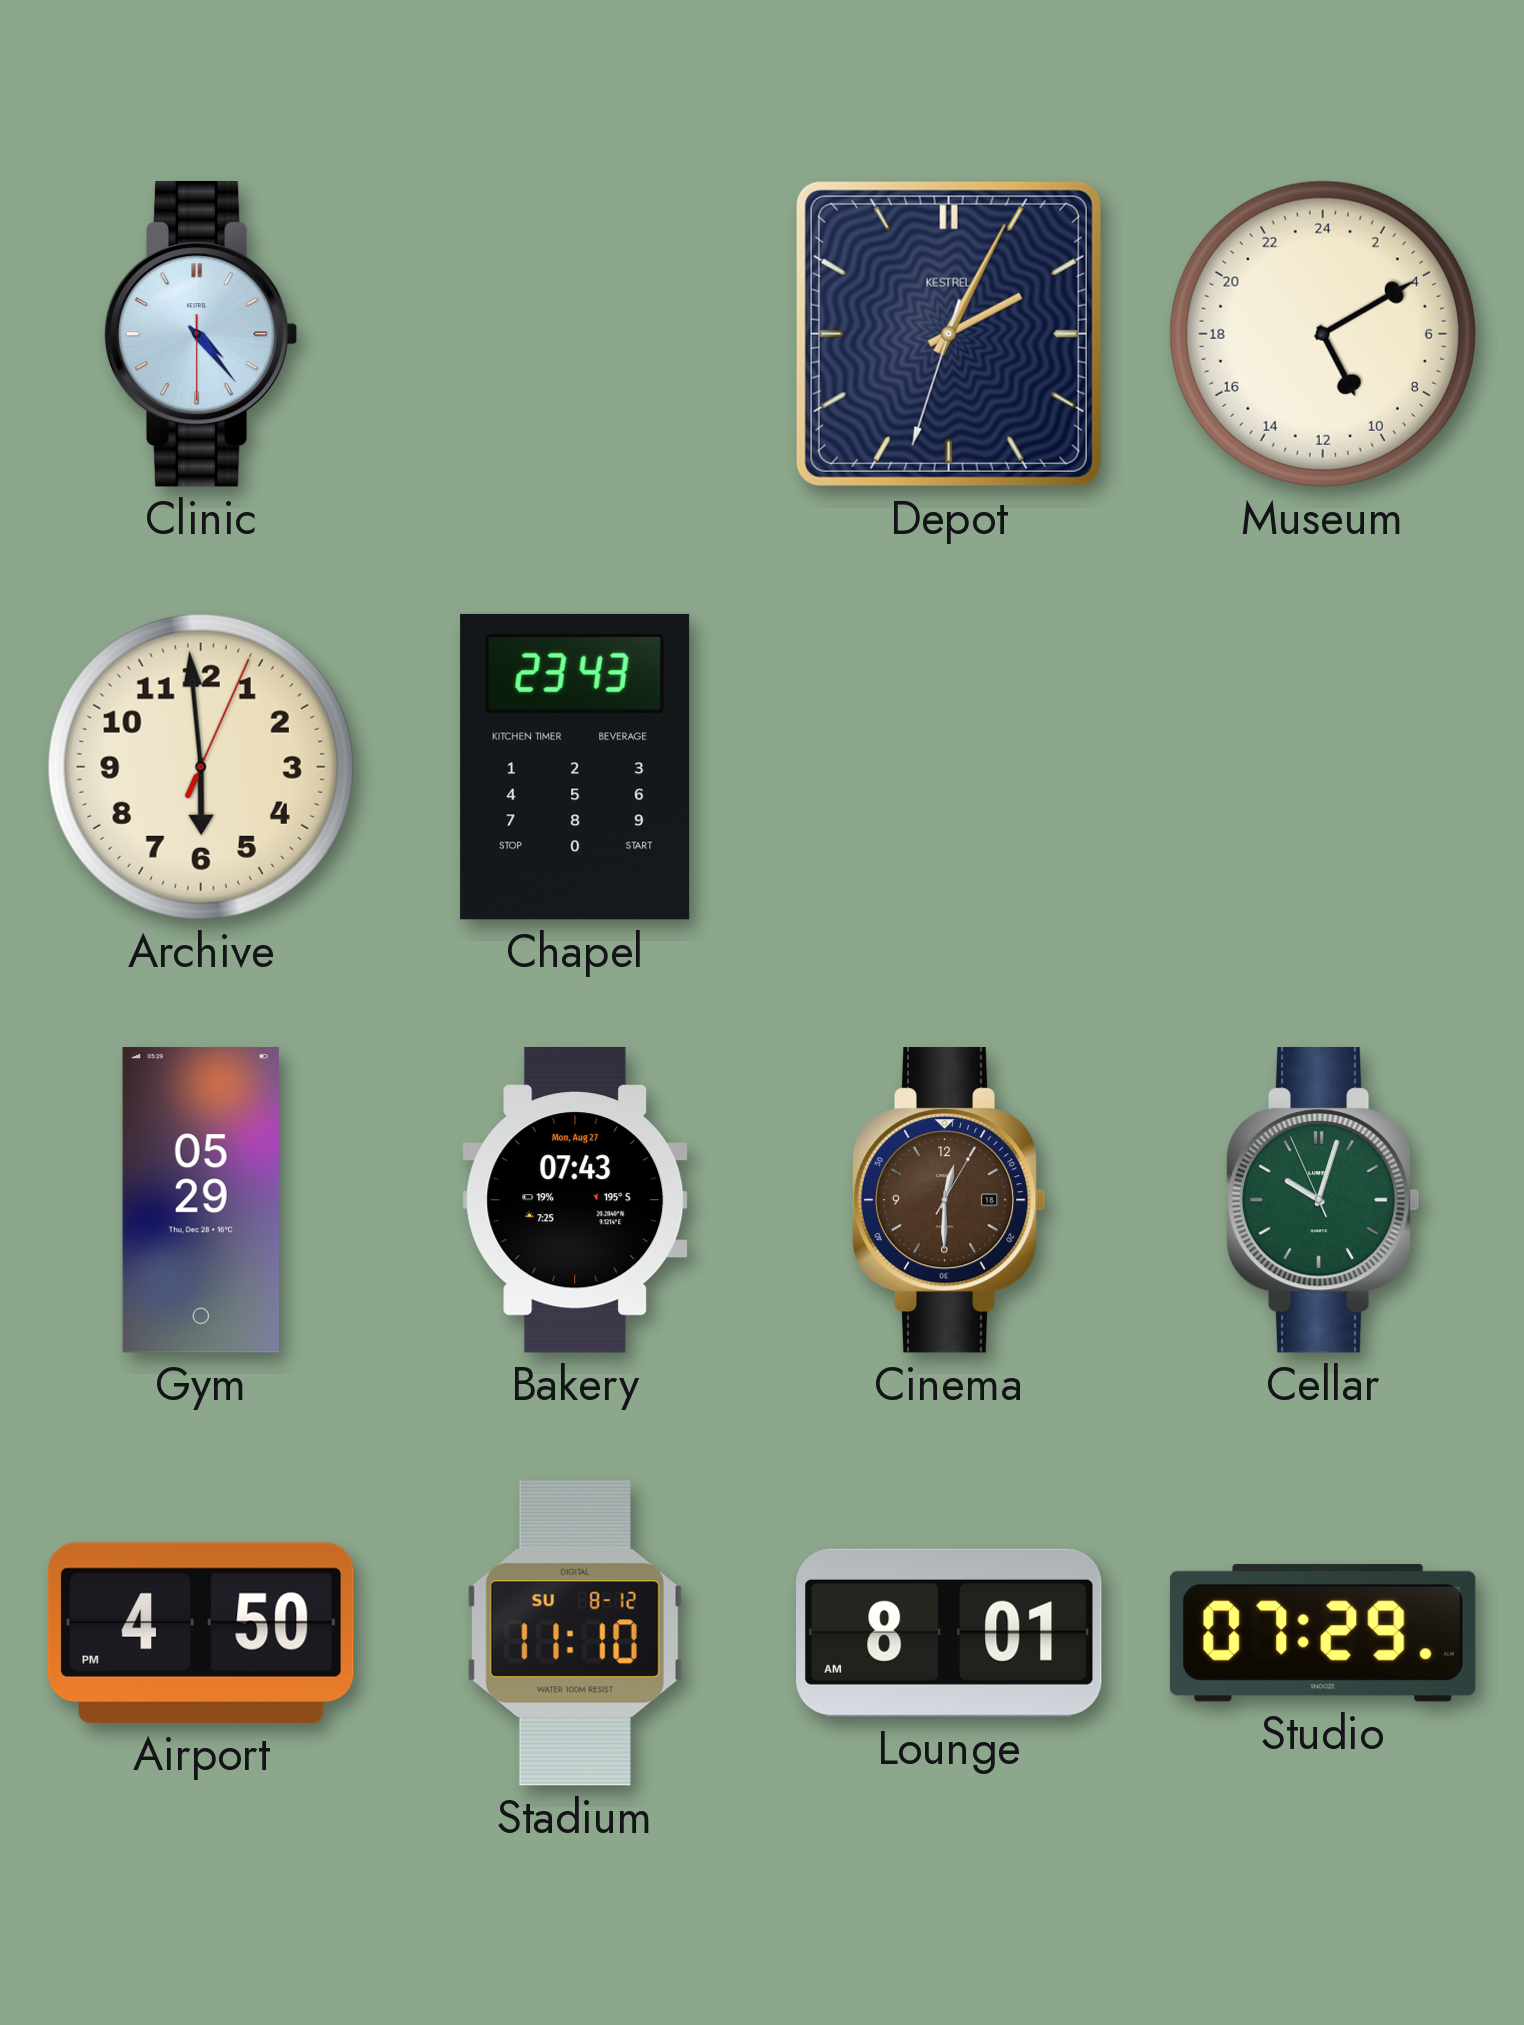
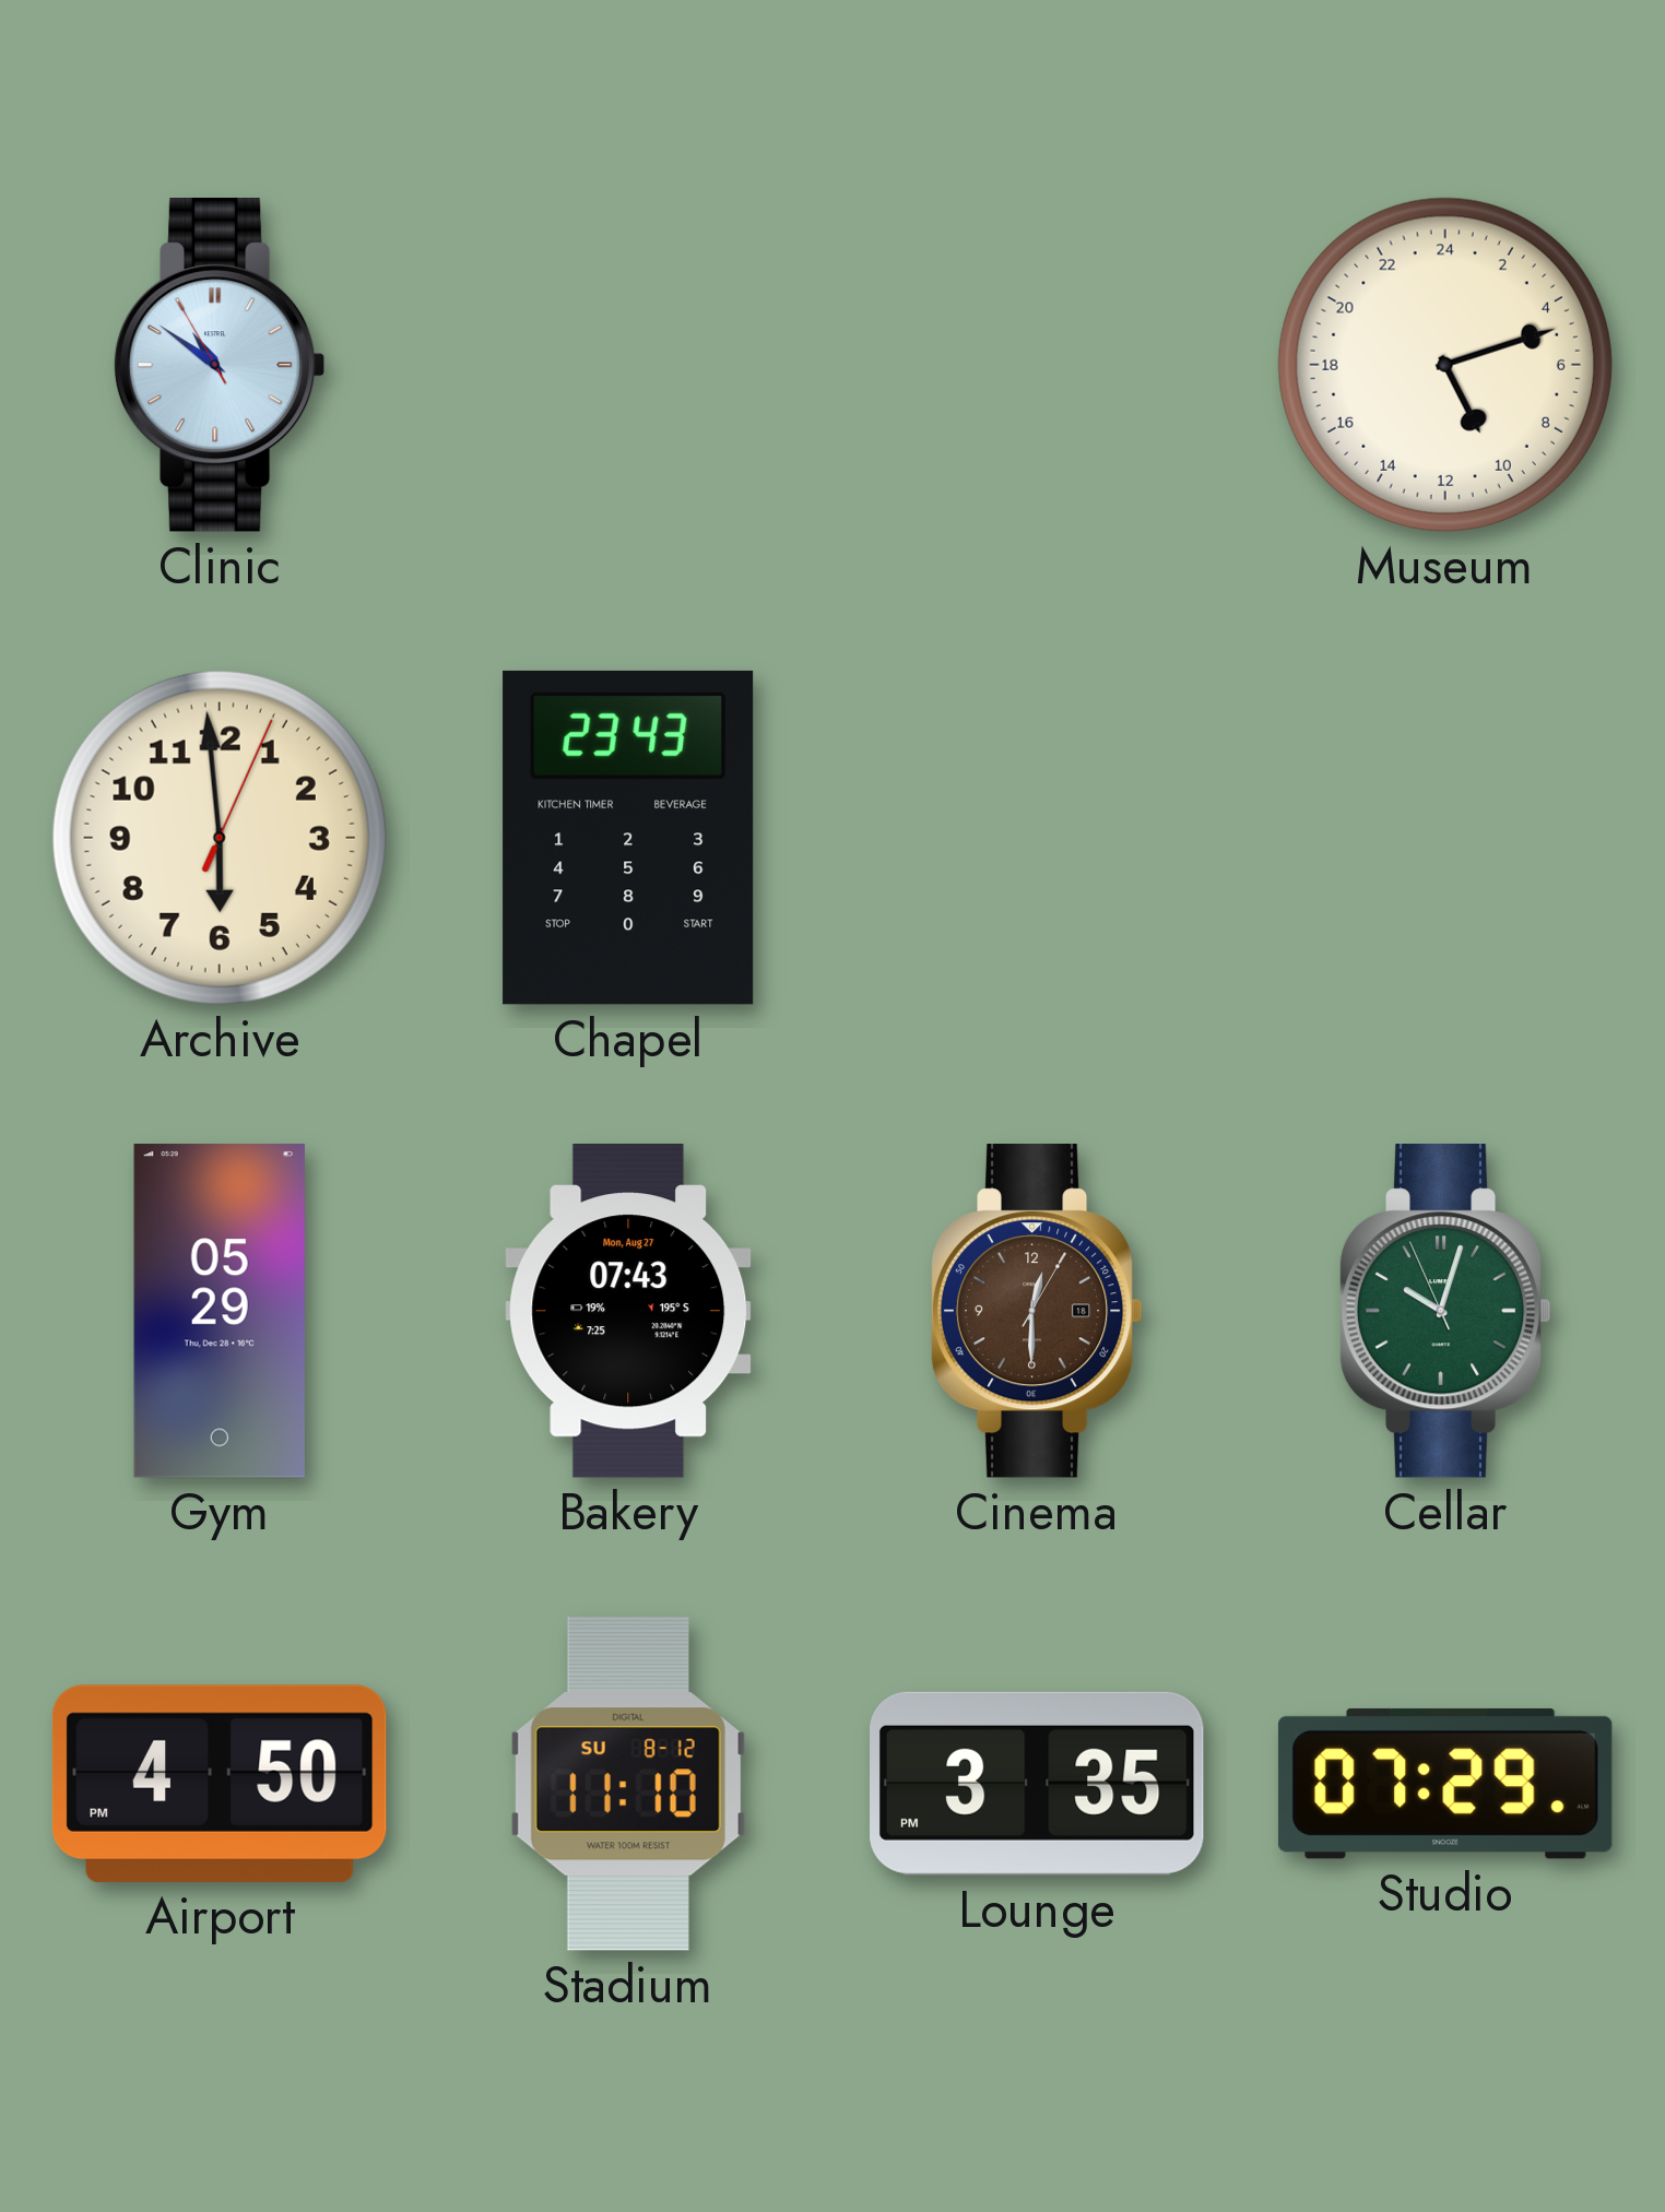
Clinic: 4:23 -> 10:50 (220, 366)
Depot: 2:04 -> none (949, 334)
Museum: 10:10 -> 10:12 (1445, 365)
Lounge: 8:01 -> 3:35 (1038, 1784)
